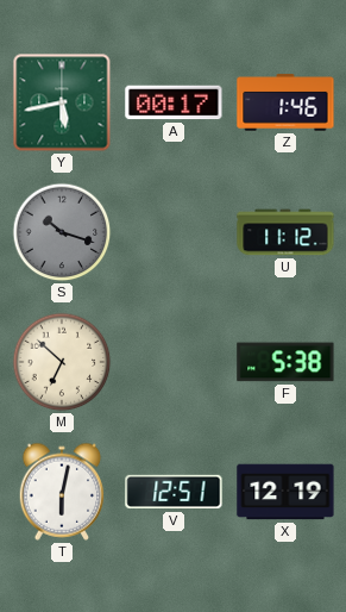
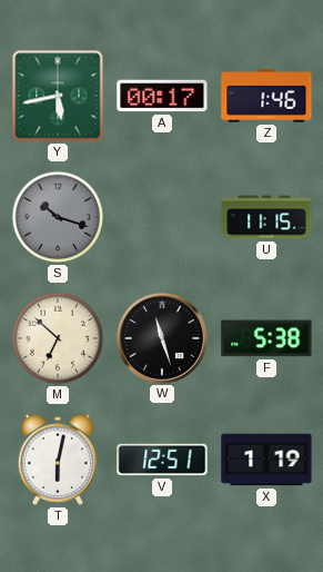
U: 11:12 -> 11:15 (266, 217)
W: none -> 11:27 (161, 337)
X: 12:19 -> 1:19 (266, 460)
